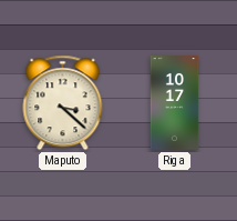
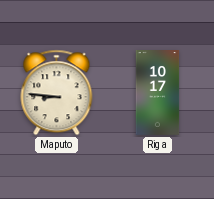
Maputo: 3:22 -> 8:46 (57, 93)
